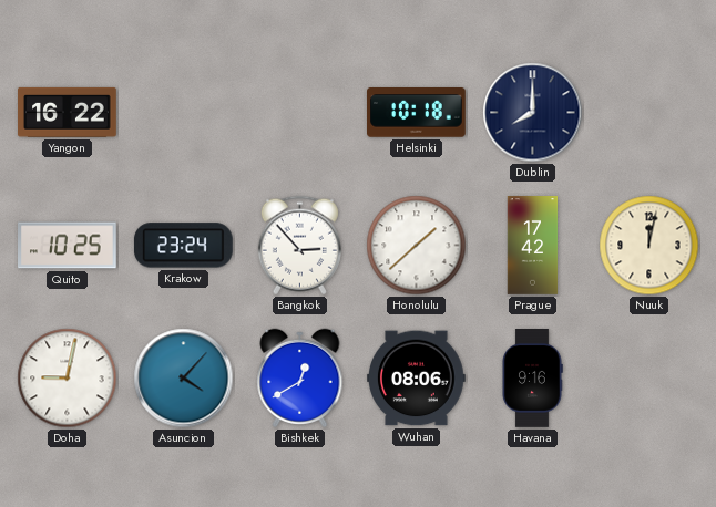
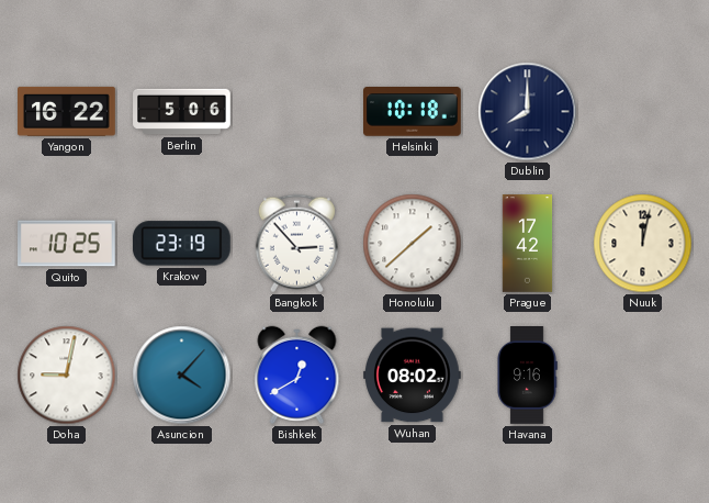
Berlin: none -> 5:06 (182, 112)
Krakow: 23:24 -> 23:19 (181, 244)
Wuhan: 08:06 -> 08:02 (413, 376)
